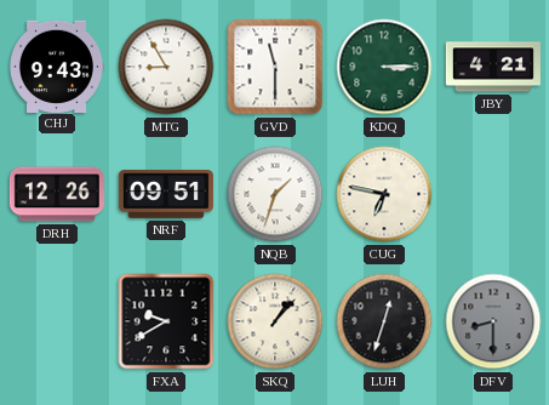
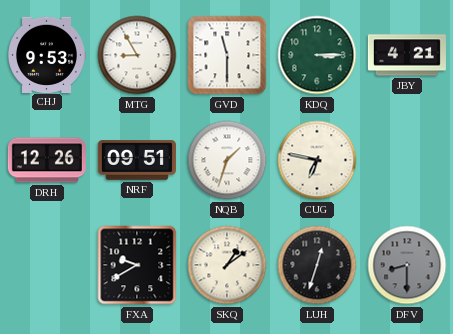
CHJ: 9:43 -> 9:53 (47, 54)
SKQ: 1:07 -> 1:09 (227, 265)
